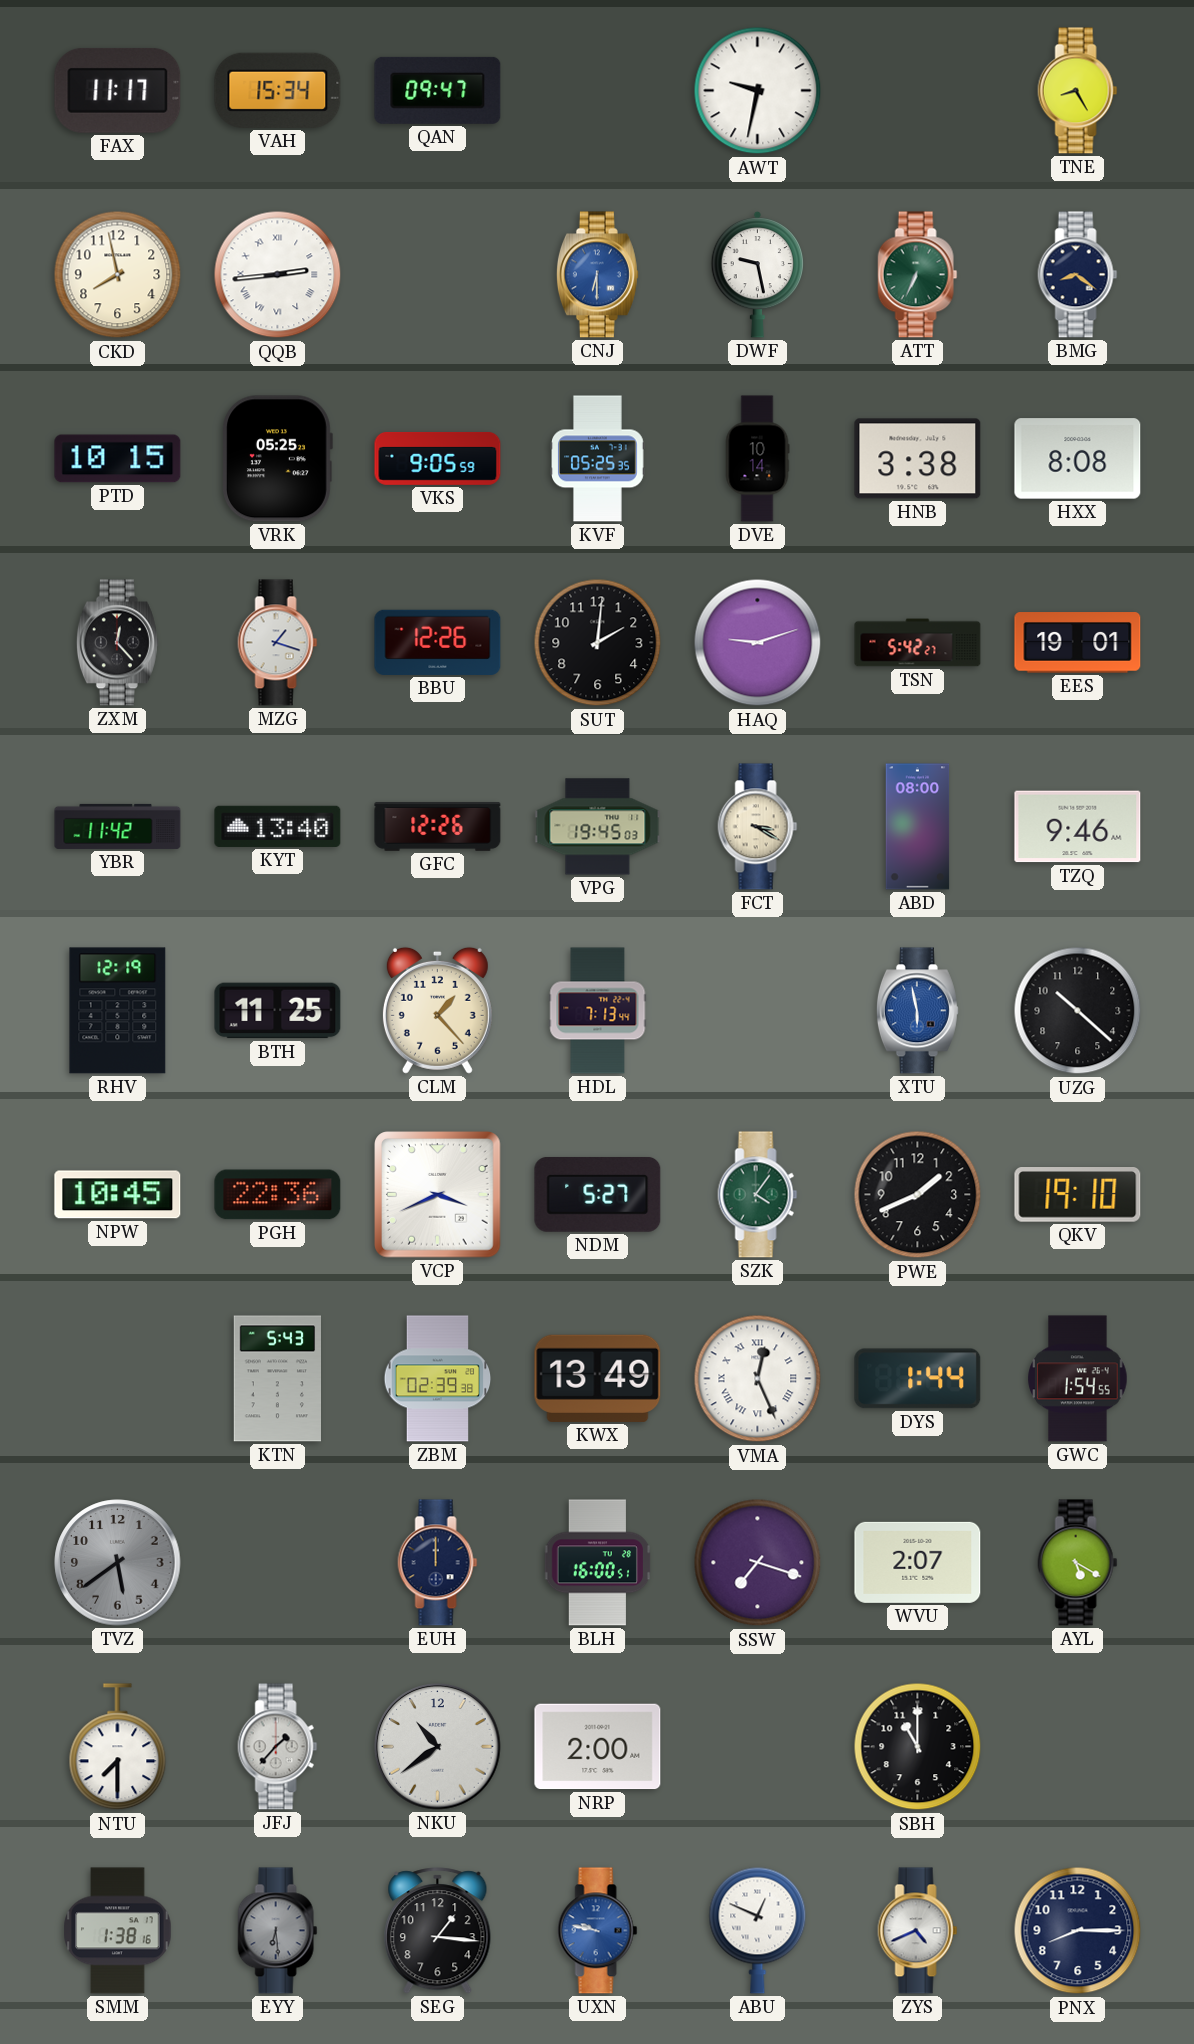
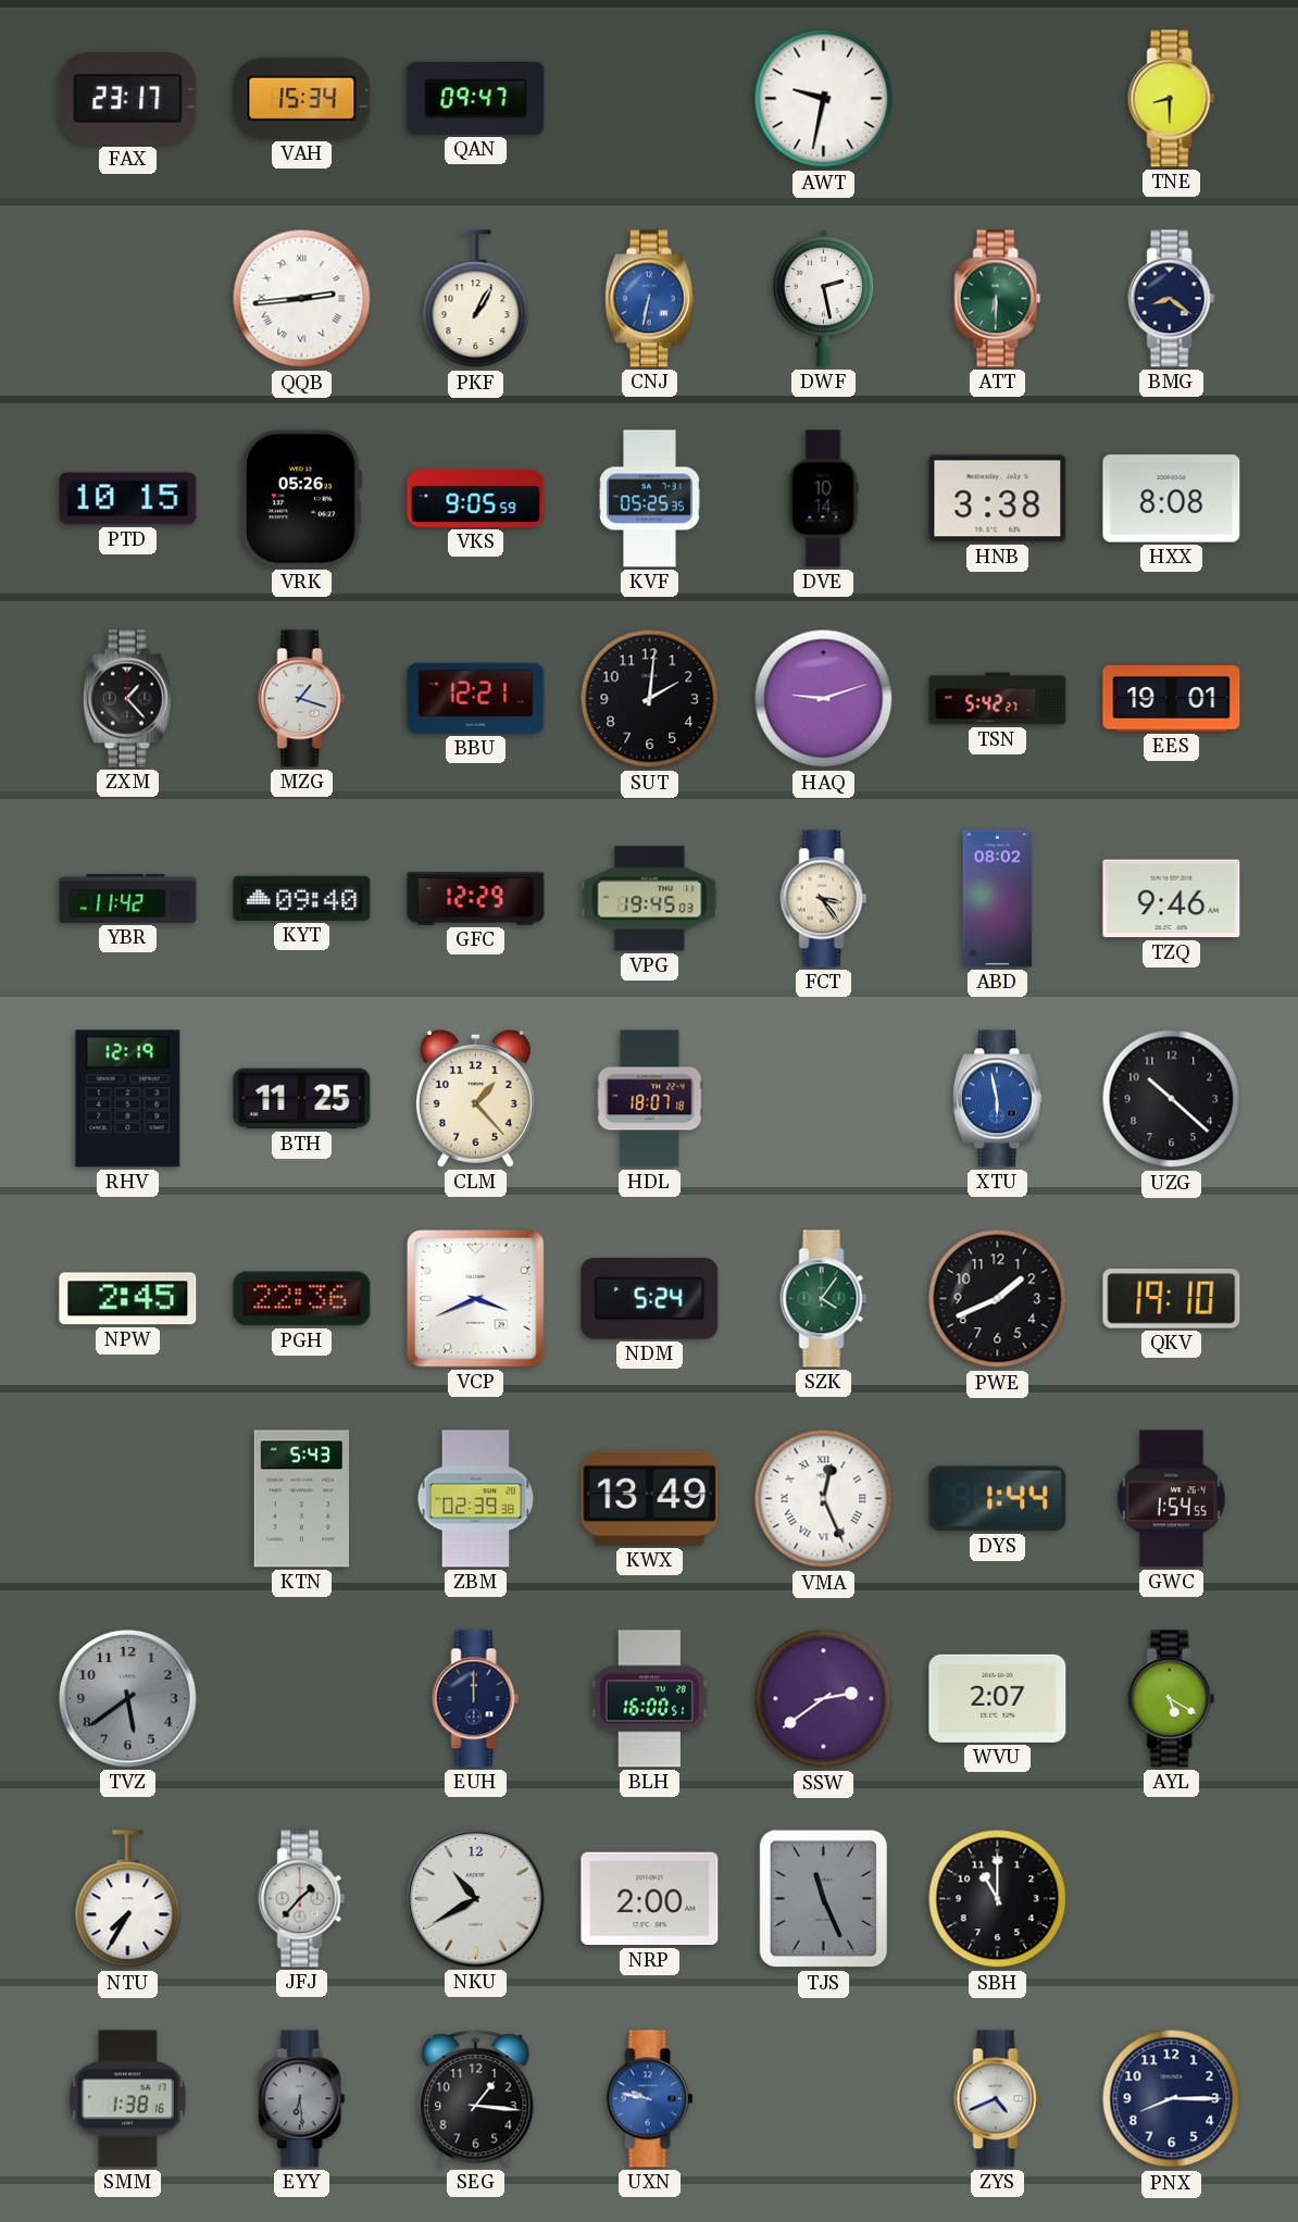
FAX: 11:17 -> 23:17 (128, 98)
TNE: 8:25 -> 8:30 (1172, 99)
CKD: 7:58 -> none (118, 275)
PKF: none -> 1:05 (476, 299)
CNJ: 6:30 -> 6:32 (649, 299)
DWF: 9:28 -> 2:28 (824, 298)
ATT: 6:34 -> 6:30 (998, 299)
VRK: 05:25 -> 05:26 (302, 499)
ZXM: 12:23 -> 1:23 (127, 699)
BBU: 12:26 -> 12:21 (476, 698)
KYT: 13:40 -> 09:40 (302, 898)
GFC: 12:26 -> 12:29 (476, 898)
FCT: 3:20 -> 3:24 (824, 899)
ABD: 08:00 -> 08:02 (998, 899)
HDL: 7:13 -> 18:07 (650, 1099)
NPW: 10:45 -> 2:45 (128, 1299)
NDM: 5:27 -> 5:24 (650, 1298)
SSW: 7:18 -> 2:39 (824, 1699)
NTU: 7:30 -> 7:35 (128, 1899)
NKU: 10:39 -> 10:40 (476, 1899)
TJS: none -> 11:26 (824, 1899)
ABU: 12:49 -> none (758, 1930)
